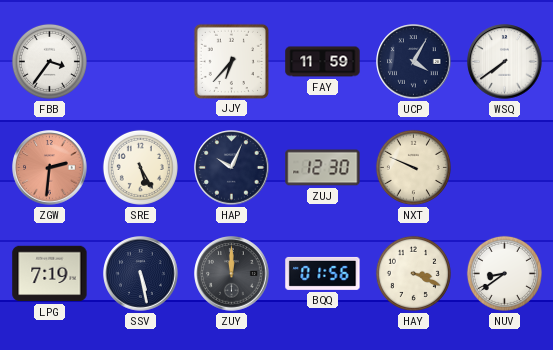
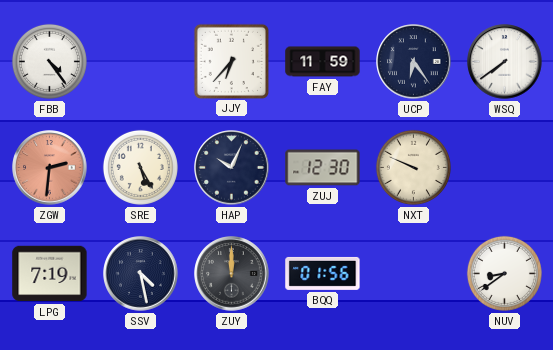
FBB: 3:36 -> 4:24 (49, 61)
UCP: 4:05 -> 6:24 (414, 62)
SSV: 5:28 -> 4:28 (141, 274)
HAY: 3:19 -> none (413, 273)
